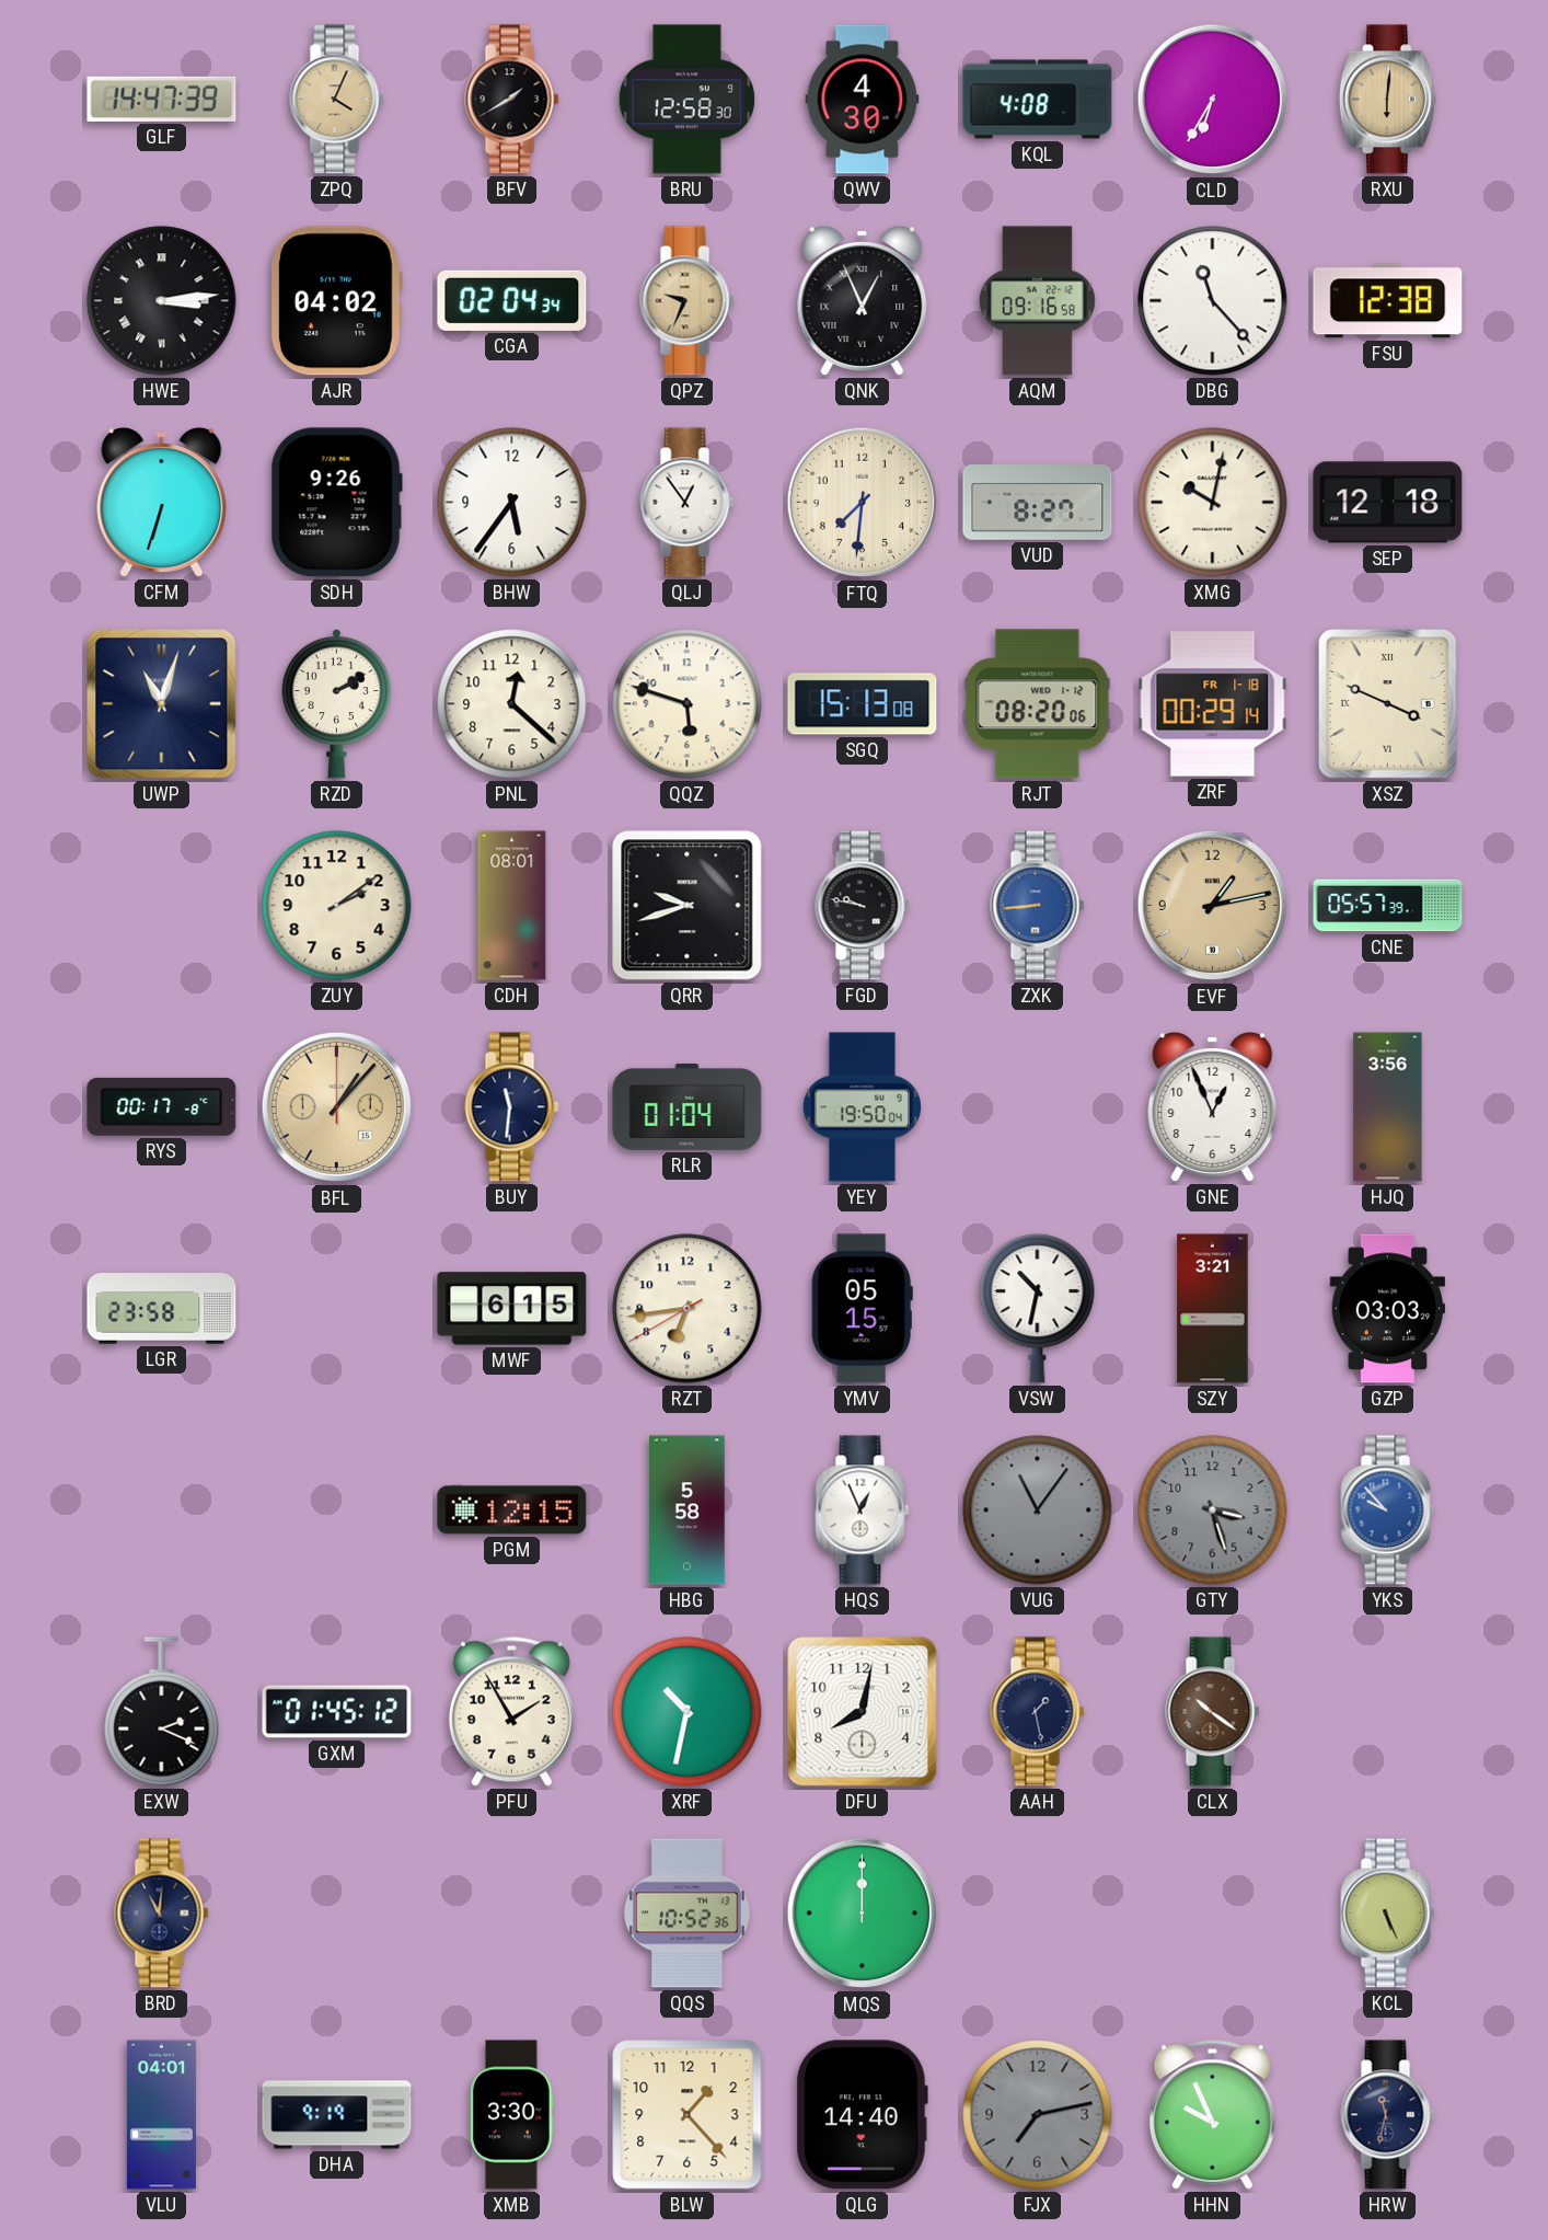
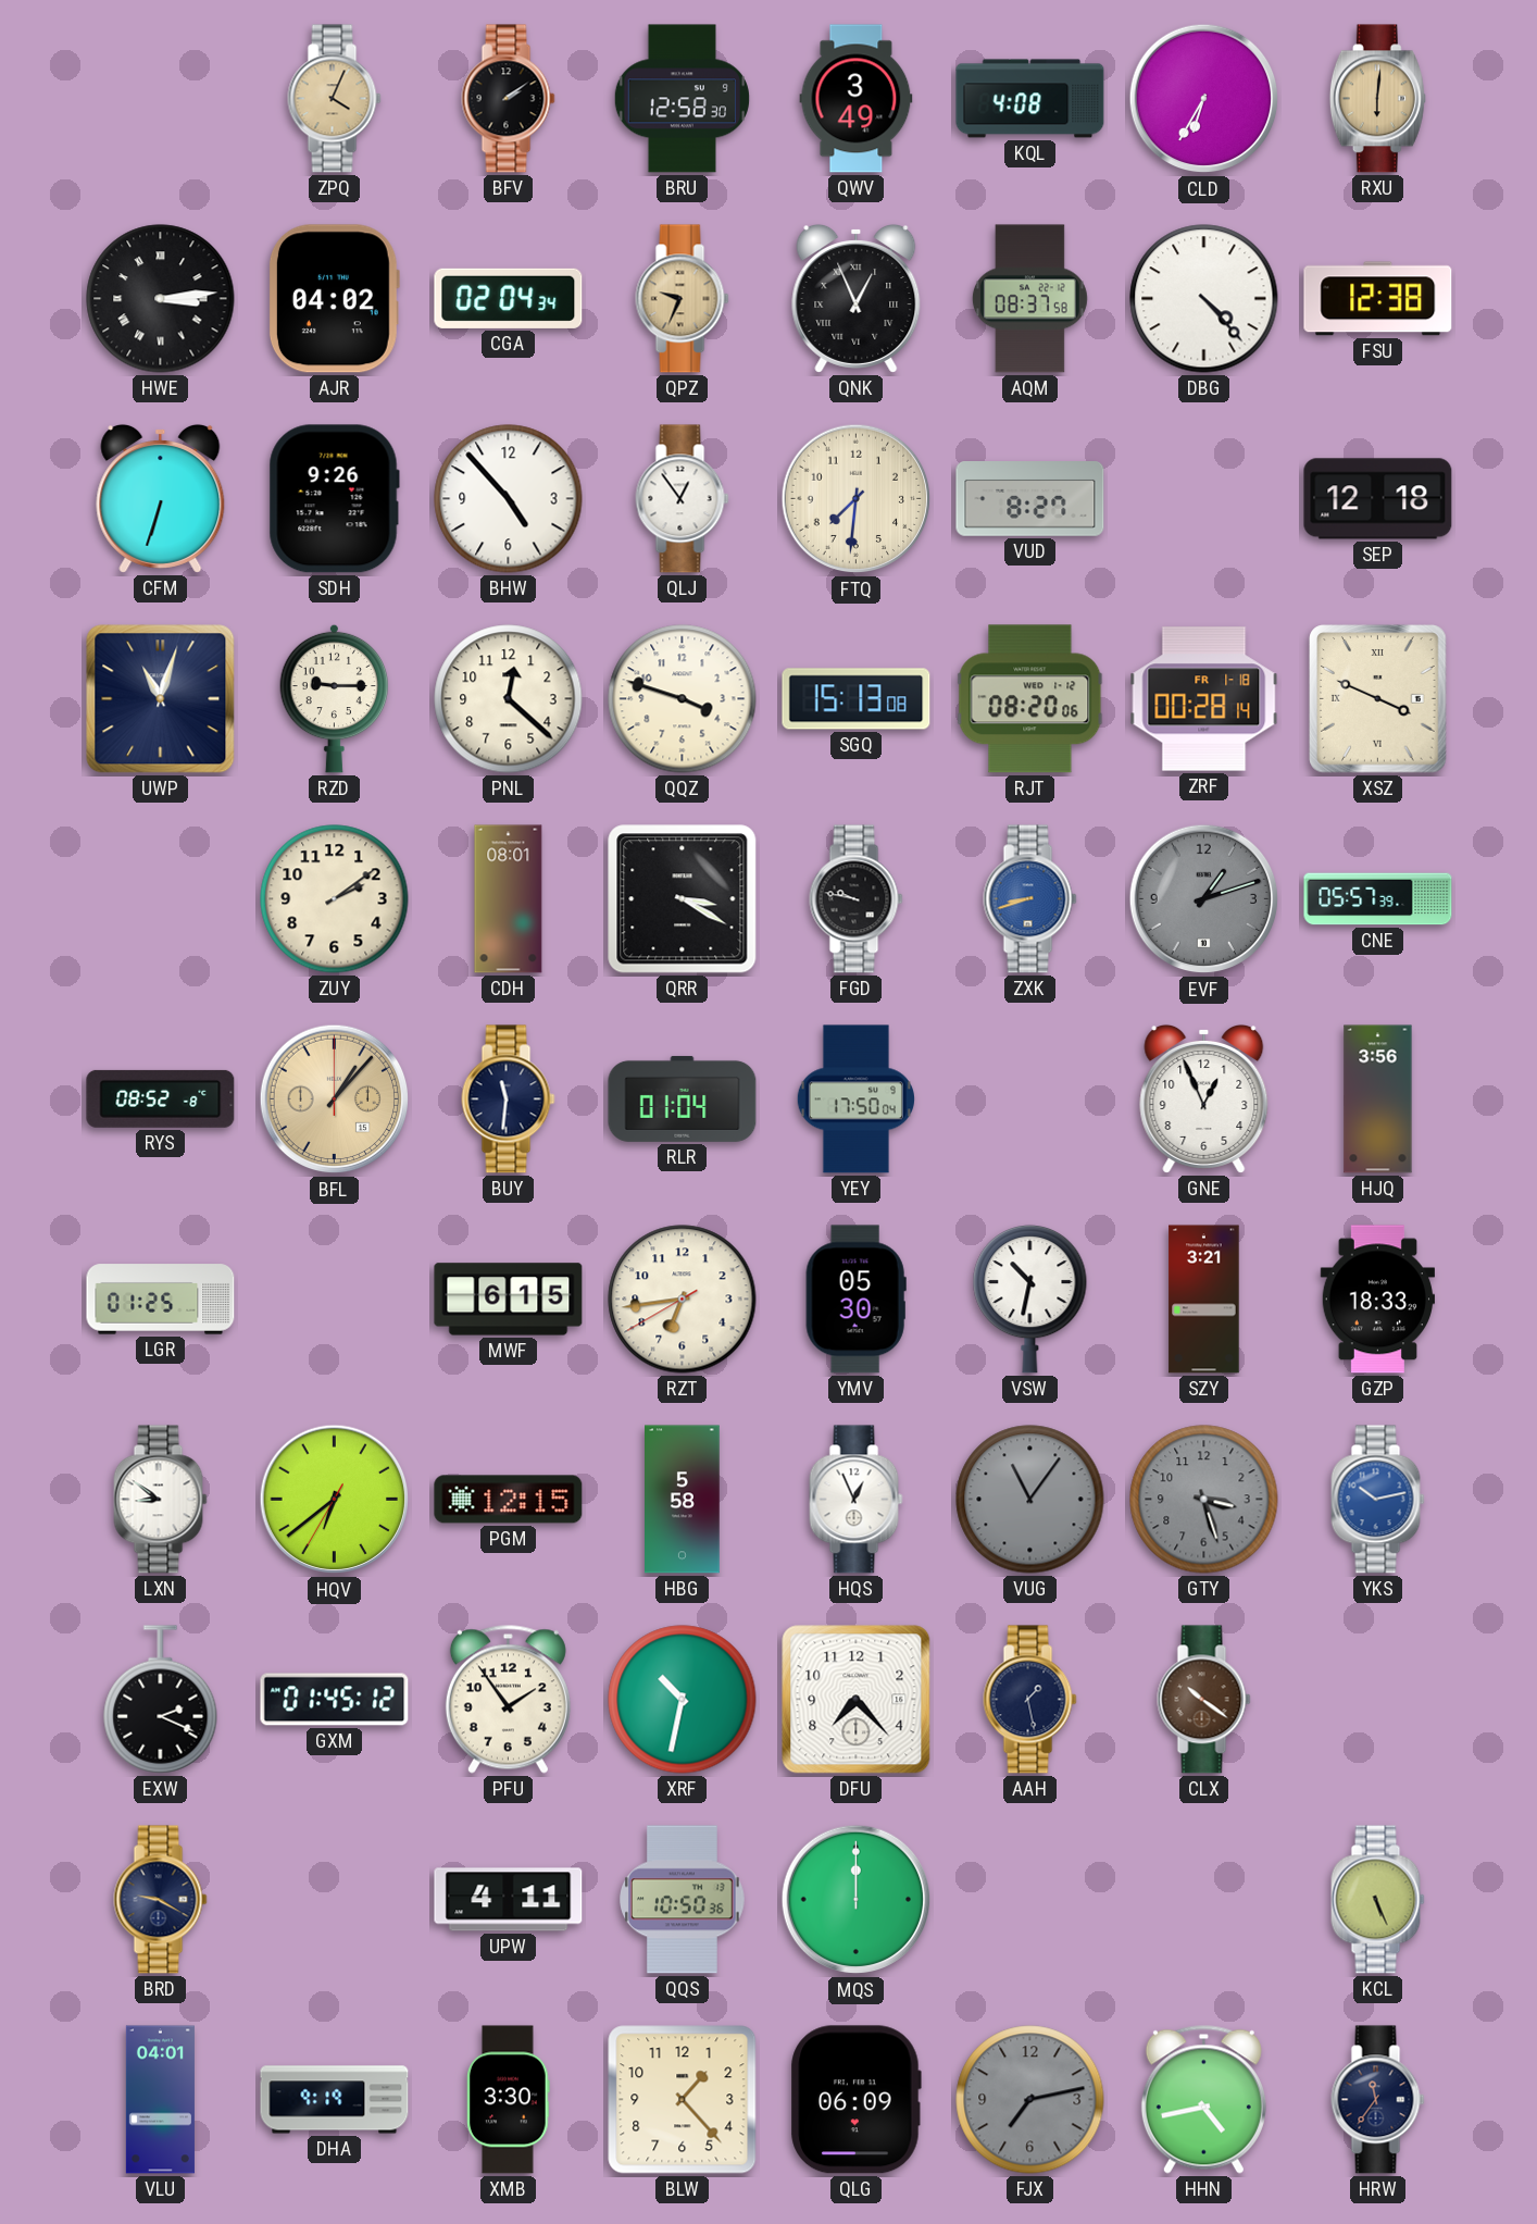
GLF: 14:47 -> none (162, 99)
BFV: 1:40 -> 2:09 (509, 99)
QWV: 4:30 -> 3:49 (857, 99)
AQM: 09:16 -> 08:37 (1029, 299)
DBG: 11:23 -> 4:23 (1204, 299)
BHW: 5:36 -> 4:53 (509, 499)
XMG: 10:02 -> none (1213, 503)
RZD: 2:10 -> 9:15 (335, 698)
QQZ: 5:48 -> 3:48 (683, 699)
ZRF: 00:29 -> 00:28 (1204, 699)
QRR: 9:42 -> 3:20 (683, 899)
ZXK: 8:44 -> 8:42 (1030, 899)
EVF: 1:13 -> 1:12 (1204, 899)
EVF dial: champagne -> grey (1204, 899)
RYS: 00:17 -> 08:52 (161, 1098)
YEY: 19:50 -> 17:50 (855, 1099)
LGR: 23:58 -> 01:25 (161, 1300)
YMV: 05:15 -> 05:30 (855, 1300)
GZP: 03:03 -> 18:33 (1377, 1300)
LXN: none -> 8:51 (161, 1500)
HQV: none -> 6:38 (335, 1500)
YKS: 9:53 -> 10:13 (1378, 1500)
PFU: 1:55 -> 1:54 (508, 1699)
DFU: 8:02 -> 7:23 (857, 1700)
BRD: 11:01 -> 9:20 (161, 1900)
UPW: none -> 4:11 (509, 1900)
QQS: 10:52 -> 10:50 (683, 1900)
QLG: 14:40 -> 06:09 (855, 2100)
HHN: 9:56 -> 4:43 (1203, 2099)
HRW: 11:32 -> 11:36 (1378, 2100)
